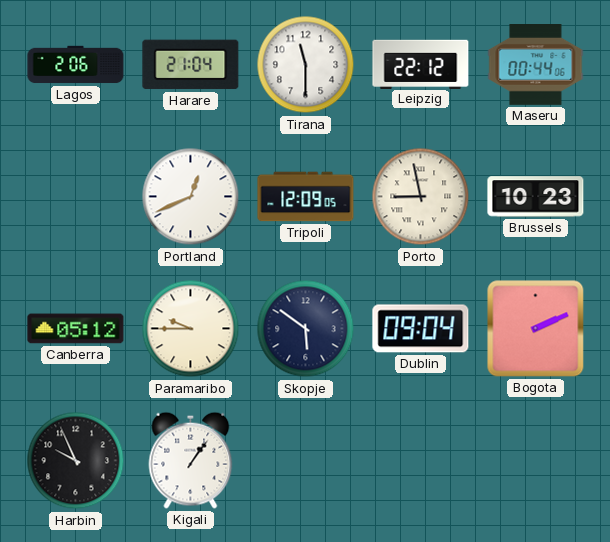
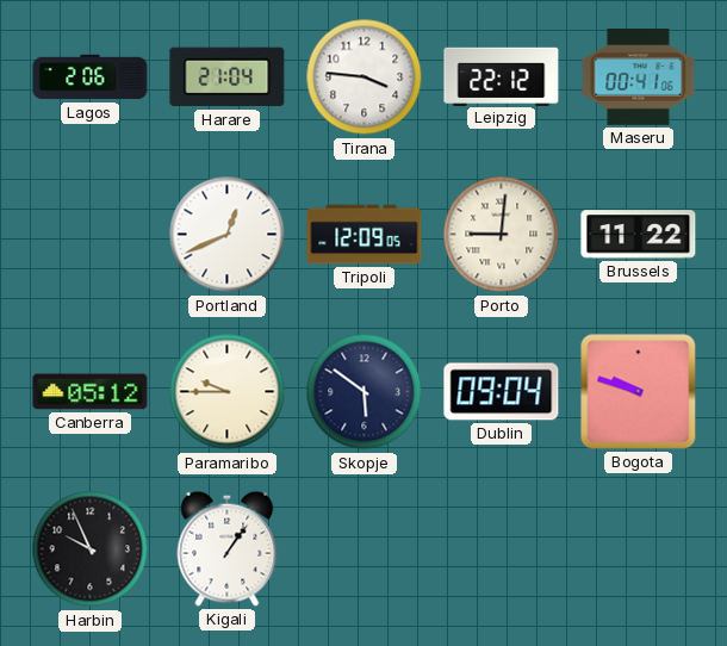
Tirana: 11:30 -> 3:46 (365, 77)
Maseru: 00:44 -> 00:41 (639, 77)
Porto: 8:58 -> 9:01 (502, 235)
Brussels: 10:23 -> 11:22 (639, 235)
Bogota: 2:11 -> 9:48 (639, 392)
